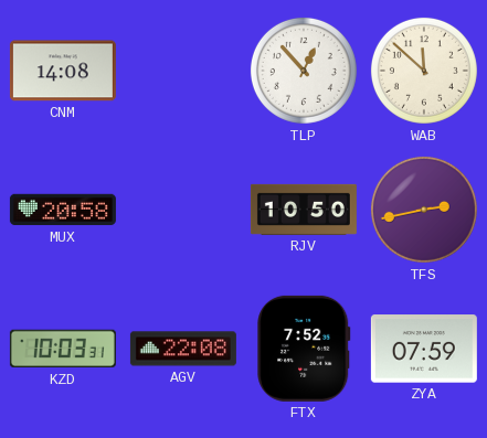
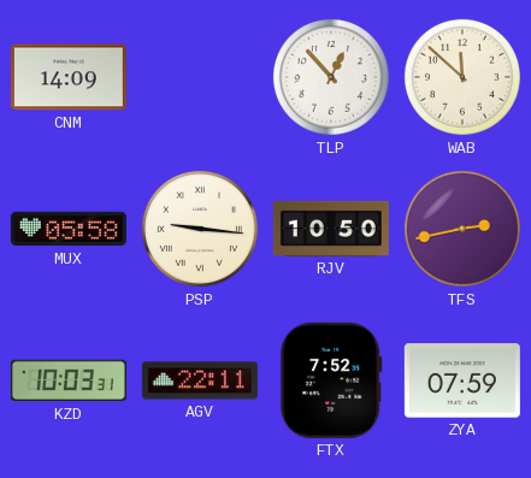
CNM: 14:08 -> 14:09 (69, 77)
MUX: 20:58 -> 05:58 (69, 229)
PSP: none -> 9:16 (200, 229)
AGV: 22:08 -> 22:11 (200, 380)
